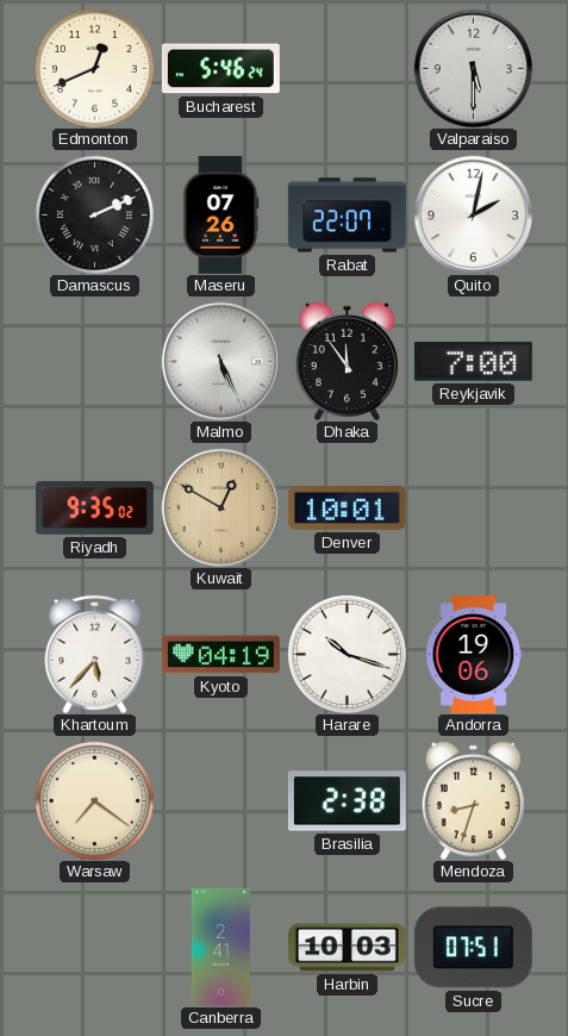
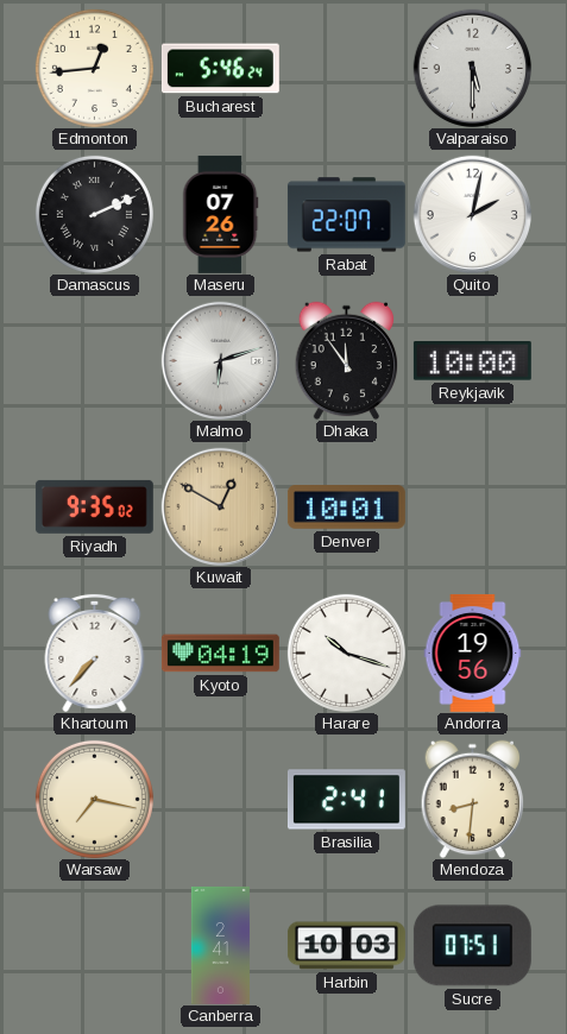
Edmonton: 12:41 -> 12:44 (94, 68)
Malmo: 5:26 -> 6:12 (220, 360)
Reykjavik: 7:00 -> 10:00 (472, 361)
Khartoum: 5:37 -> 7:37 (95, 652)
Andorra: 19:06 -> 19:56 (473, 652)
Warsaw: 7:21 -> 7:17 (94, 799)
Brasilia: 2:38 -> 2:41 (346, 800)
Mendoza: 8:33 -> 8:31 (473, 799)
